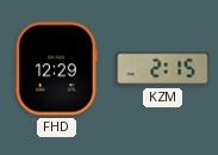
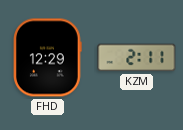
KZM: 2:15 -> 2:11 (137, 58)
